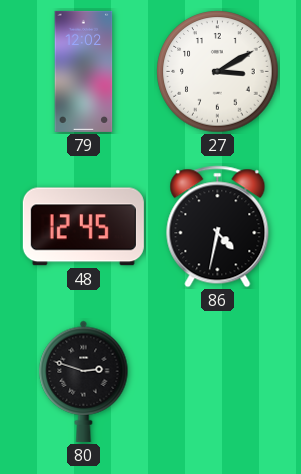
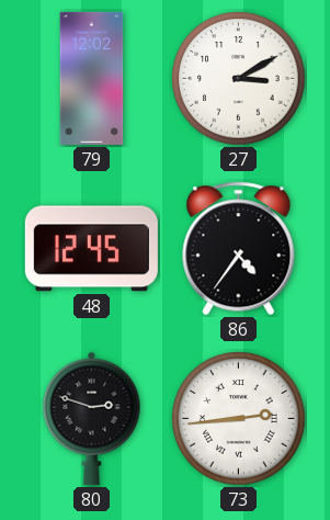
86: 4:32 -> 4:36 (239, 249)
73: none -> 2:44 (239, 419)
